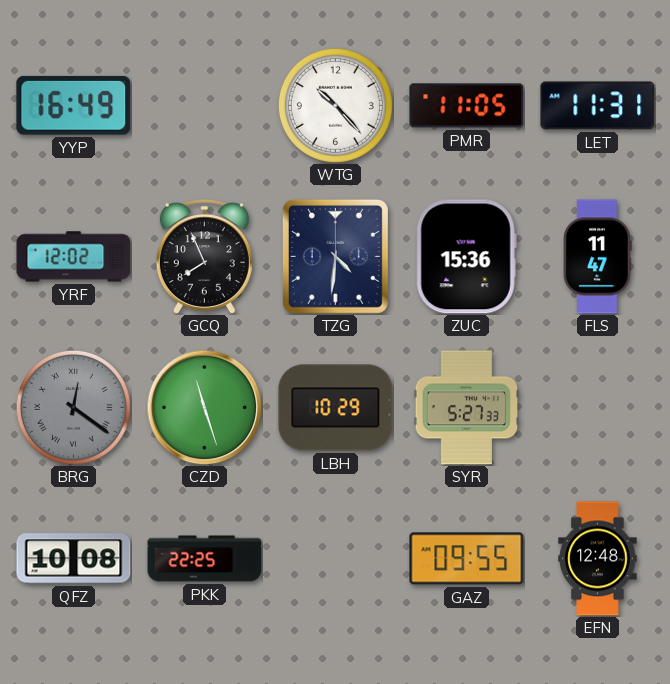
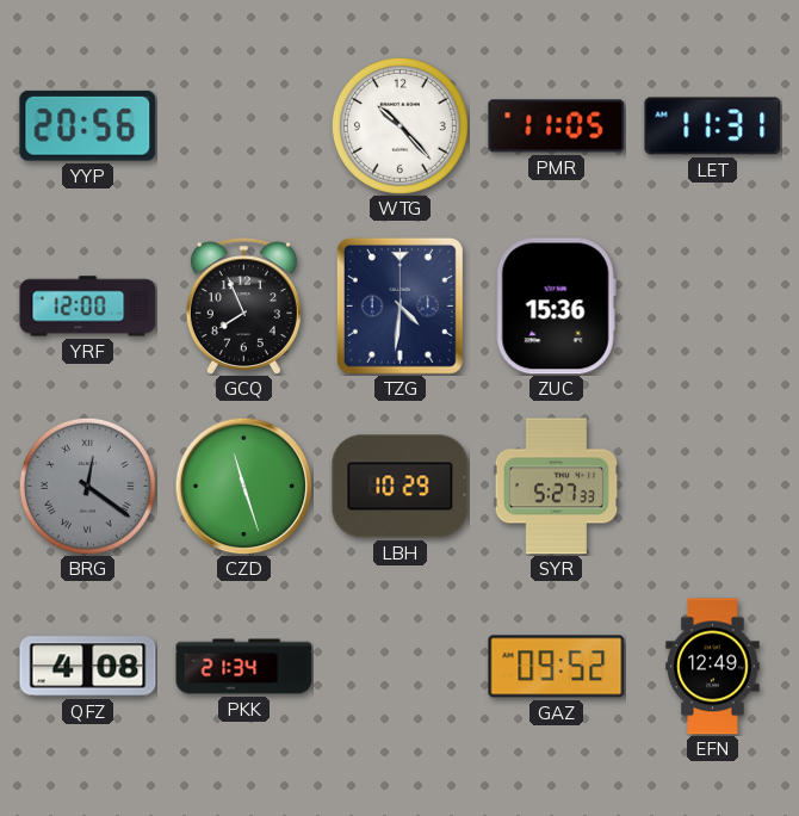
YYP: 16:49 -> 20:56 (88, 125)
YRF: 12:02 -> 12:00 (88, 307)
FLS: 11:47 -> none (598, 257)
QFZ: 10:08 -> 4:08 (88, 667)
PKK: 22:25 -> 21:34 (244, 667)
GAZ: 09:55 -> 09:52 (557, 667)
EFN: 12:48 -> 12:49 (713, 667)
